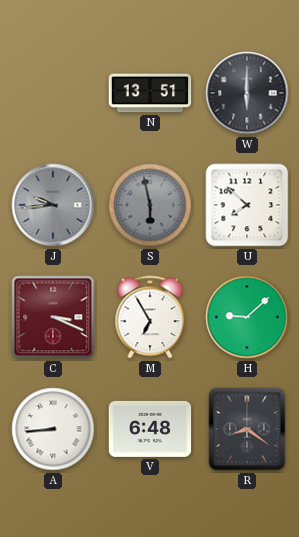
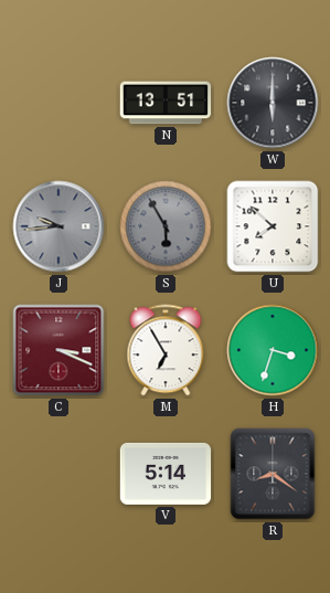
S: 5:58 -> 5:55 (166, 226)
H: 9:08 -> 3:33 (273, 350)
A: 8:44 -> none (53, 429)
V: 6:48 -> 5:14 (166, 474)
